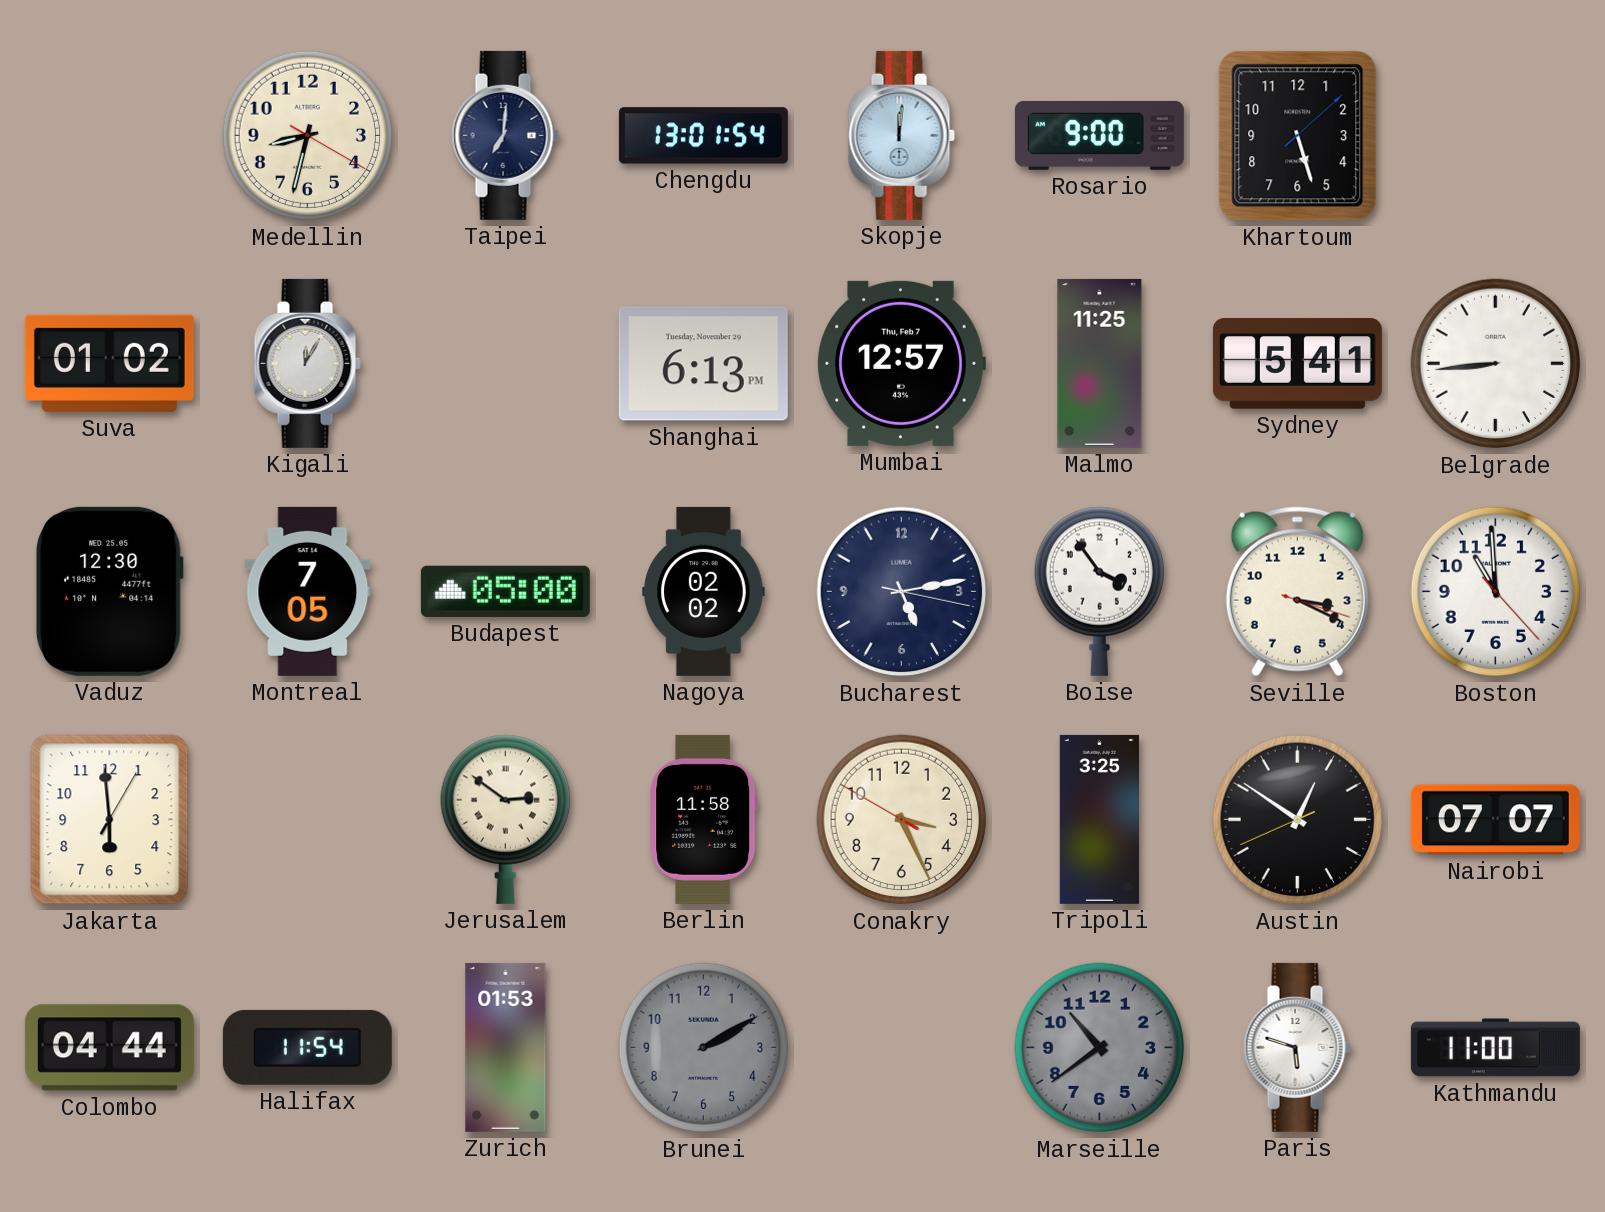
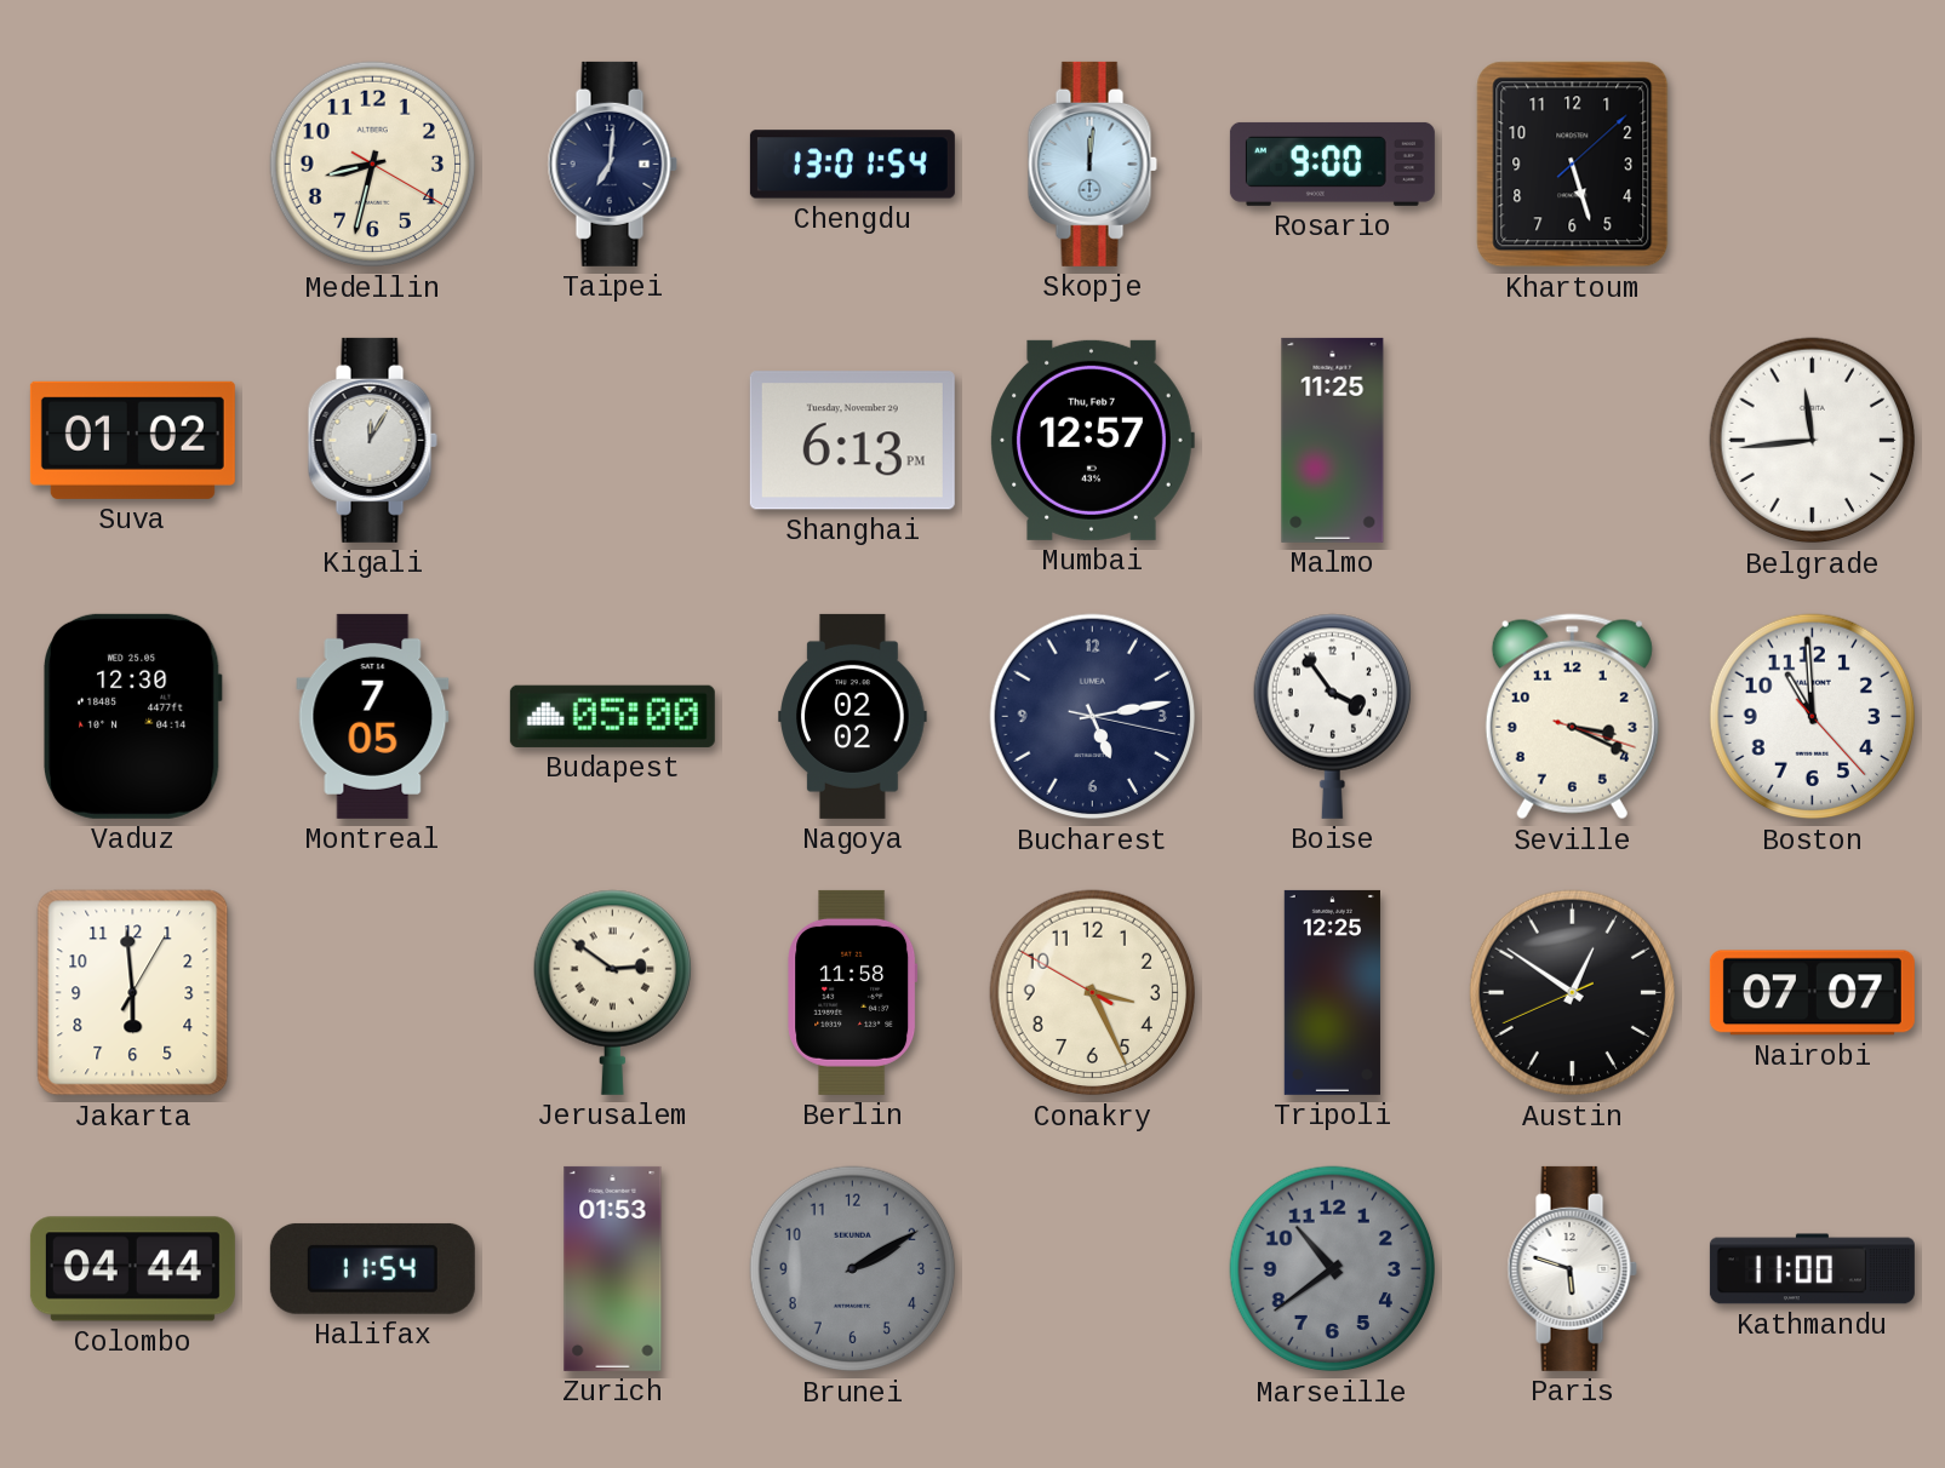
Sydney: 5:41 -> none (1297, 364)
Belgrade: 8:44 -> 11:44 (1813, 441)
Tripoli: 3:25 -> 12:25 (1332, 992)
